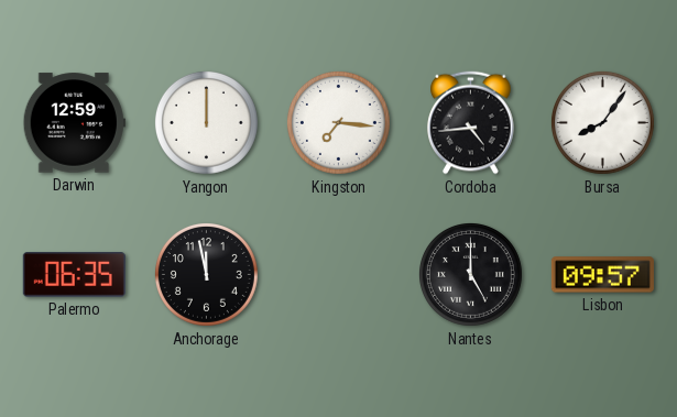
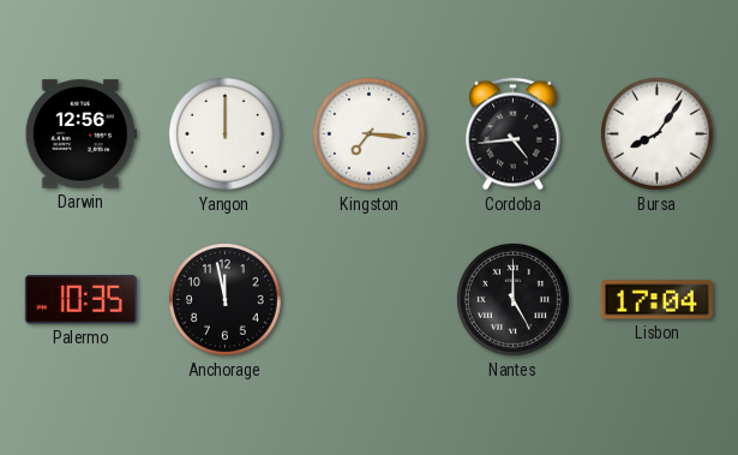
Darwin: 12:59 -> 12:56 (80, 134)
Palermo: 06:35 -> 10:35 (80, 300)
Lisbon: 09:57 -> 17:04 (656, 300)
